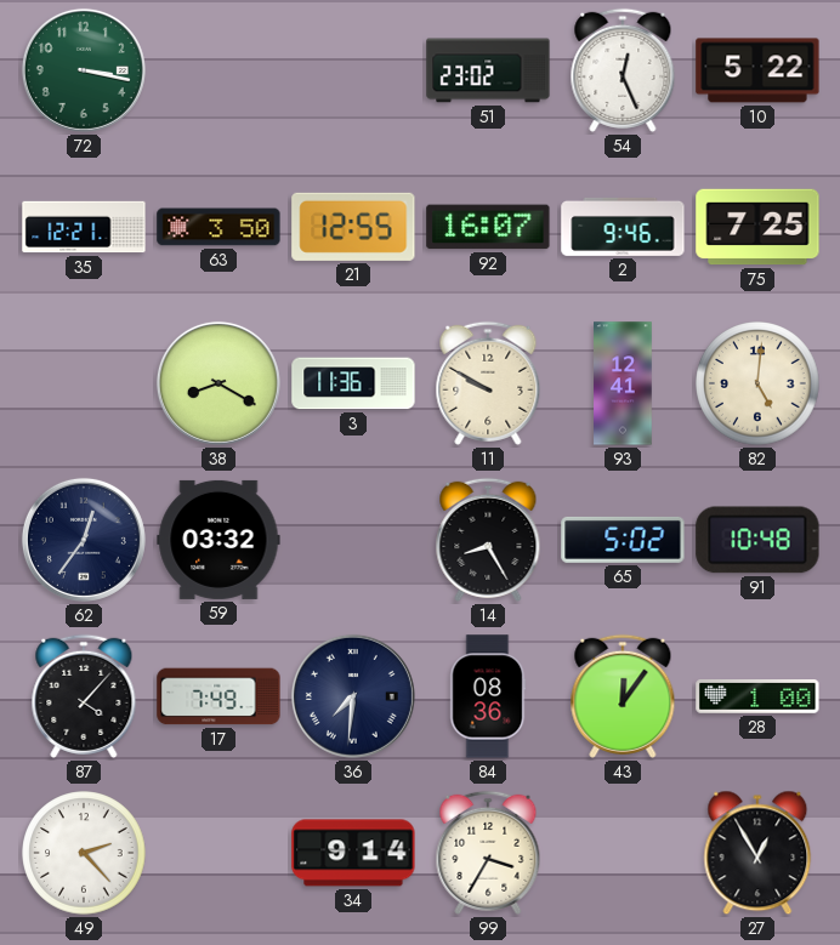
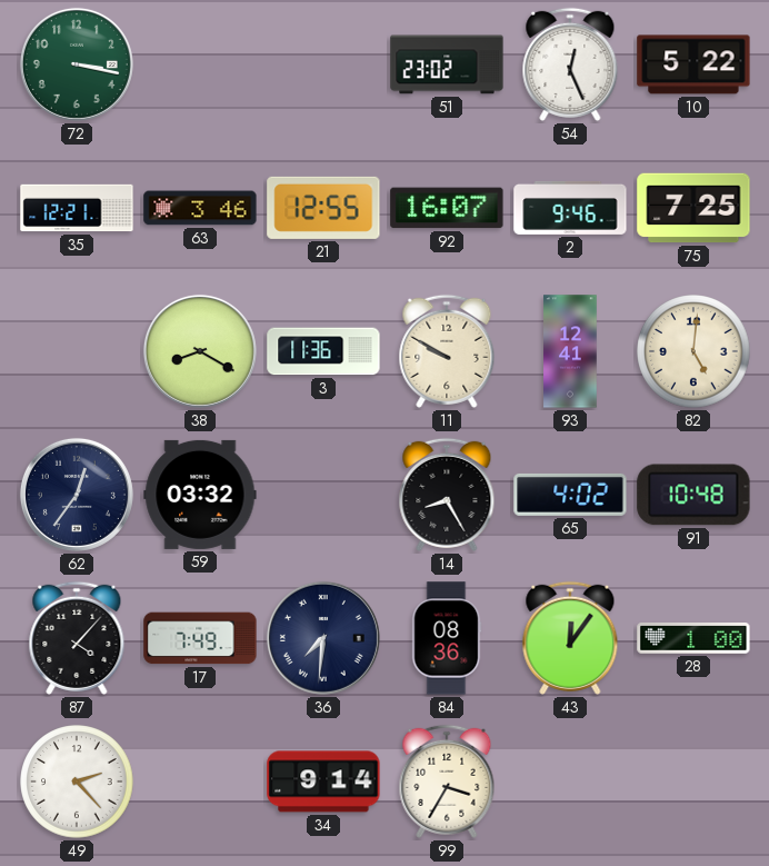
63: 3:50 -> 3:46 (200, 208)
65: 5:02 -> 4:02 (570, 495)
27: 12:55 -> none (757, 853)
